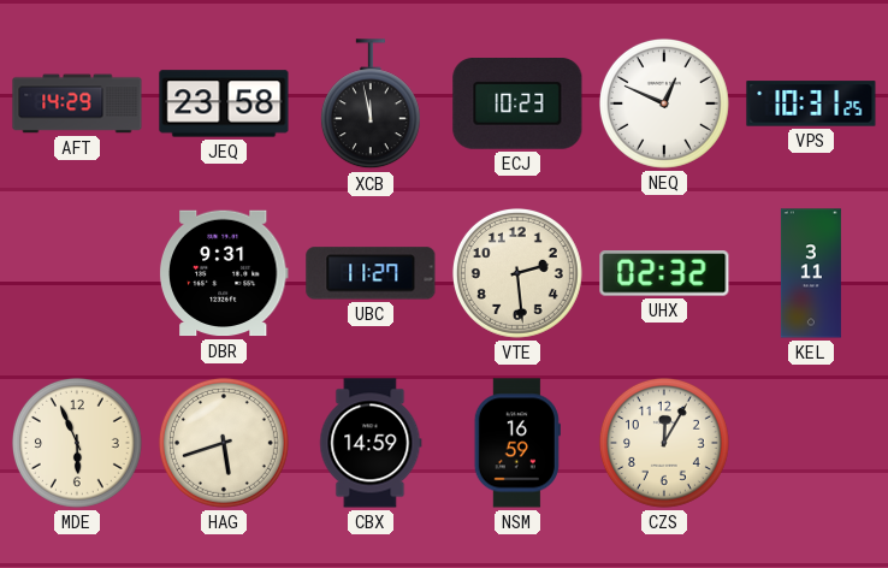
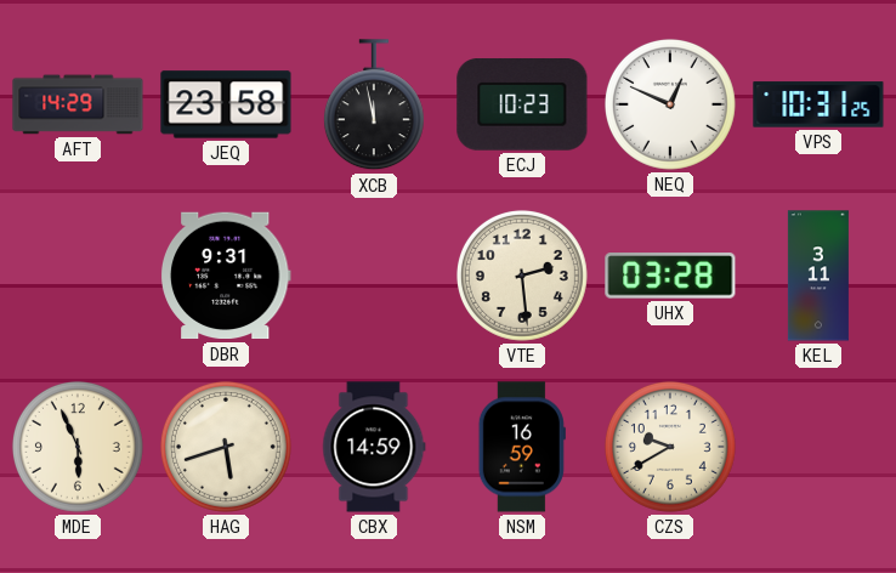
UBC: 11:27 -> none (371, 273)
UHX: 02:32 -> 03:28 (670, 276)
CZS: 12:05 -> 9:40 (670, 447)
